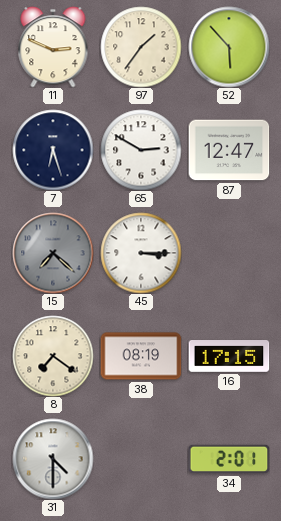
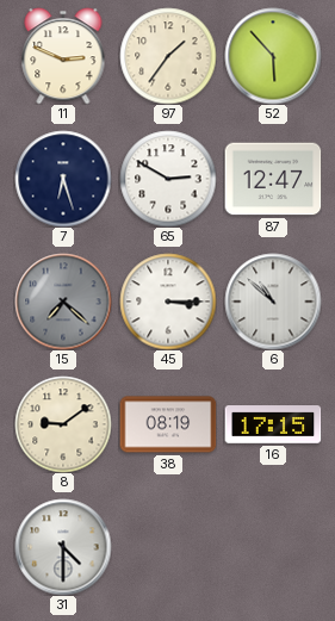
6: none -> 10:52 (273, 302)
8: 7:21 -> 9:09 (63, 424)
34: 2:01 -> none (229, 459)
